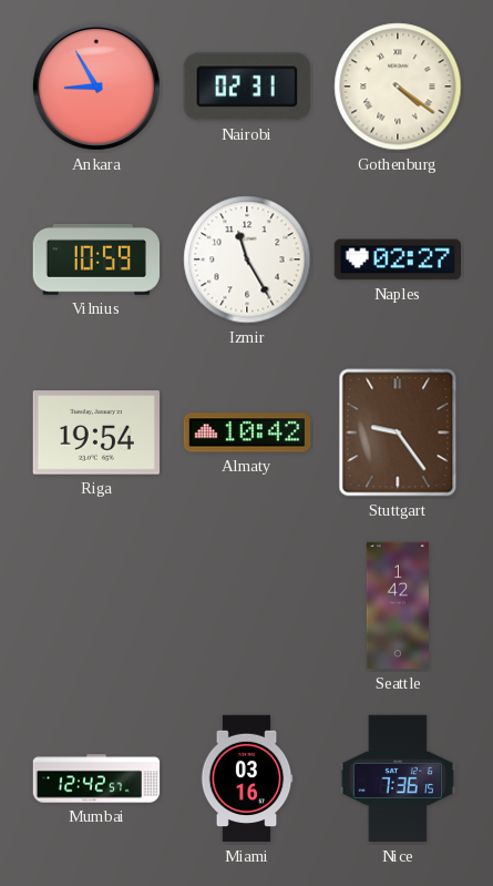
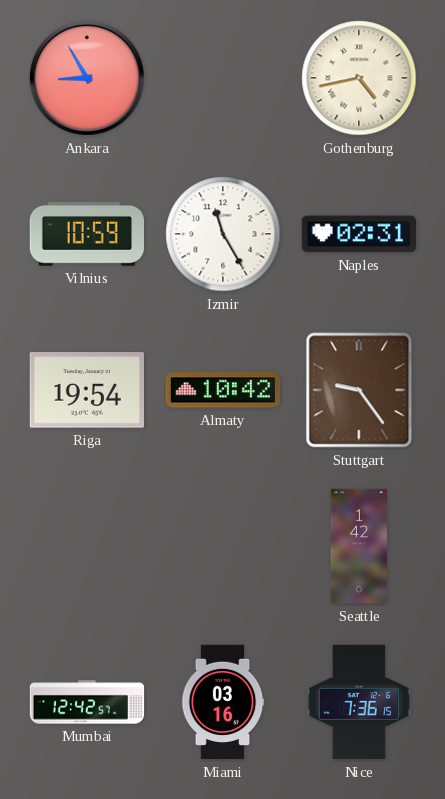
Nairobi: 02:31 -> none (247, 86)
Gothenburg: 4:21 -> 4:43 (359, 78)
Naples: 02:27 -> 02:31 (358, 234)
